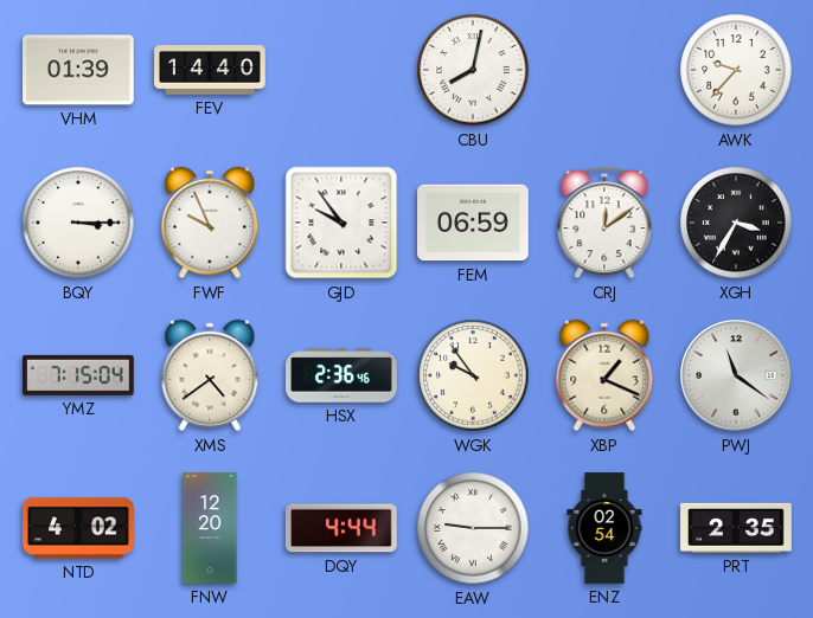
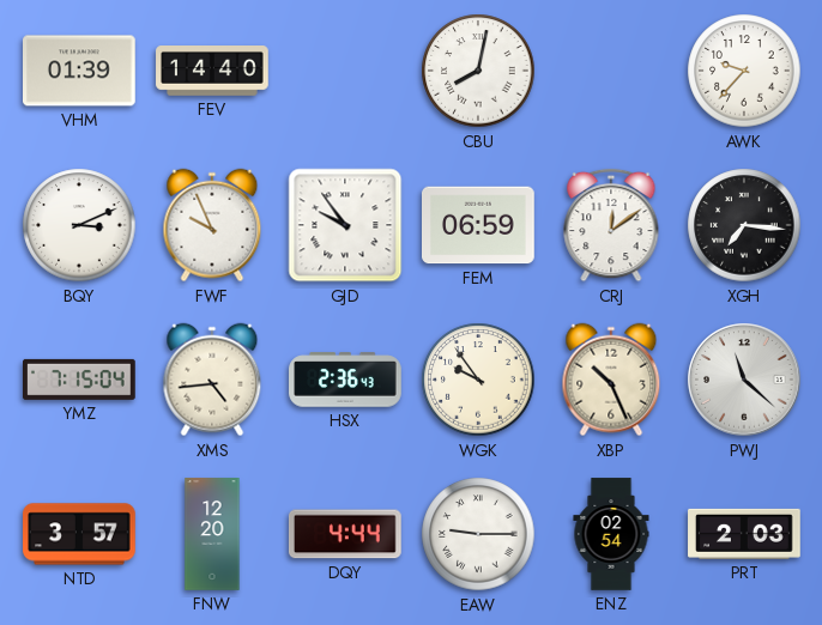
BQY: 3:15 -> 3:11 (79, 225)
XGH: 3:35 -> 7:16 (744, 225)
XMS: 4:39 -> 4:44 (212, 380)
HSX: 2:36:46 -> 2:36:43 (345, 380)
XBP: 1:19 -> 10:26 (611, 380)
PWJ: 11:21 -> 11:22 (744, 380)
NTD: 4:02 -> 3:57 (79, 534)
PRT: 2:35 -> 2:03 (744, 534)
